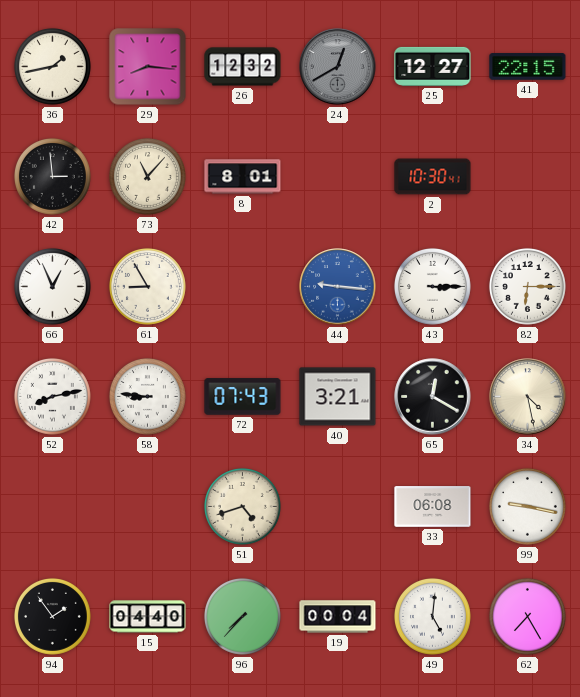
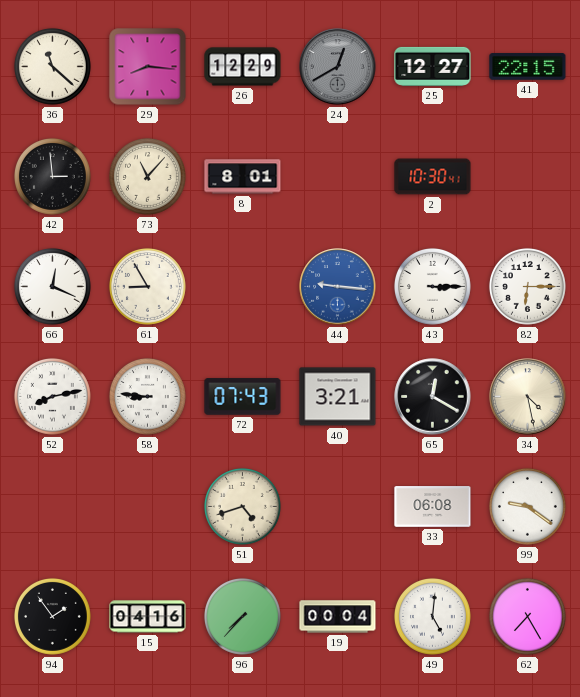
36: 1:43 -> 11:22 (52, 66)
26: 12:32 -> 12:29 (243, 67)
66: 12:56 -> 12:19 (52, 286)
99: 9:17 -> 9:21 (527, 506)
15: 04:40 -> 04:16 (148, 617)
